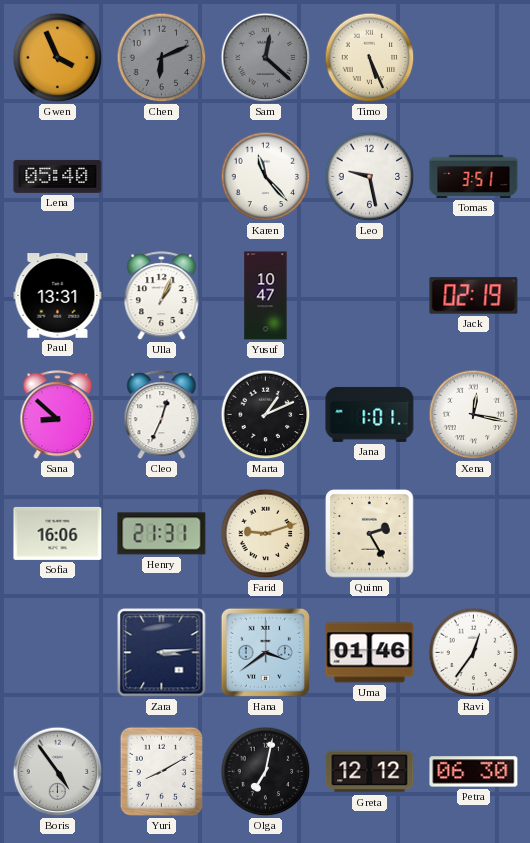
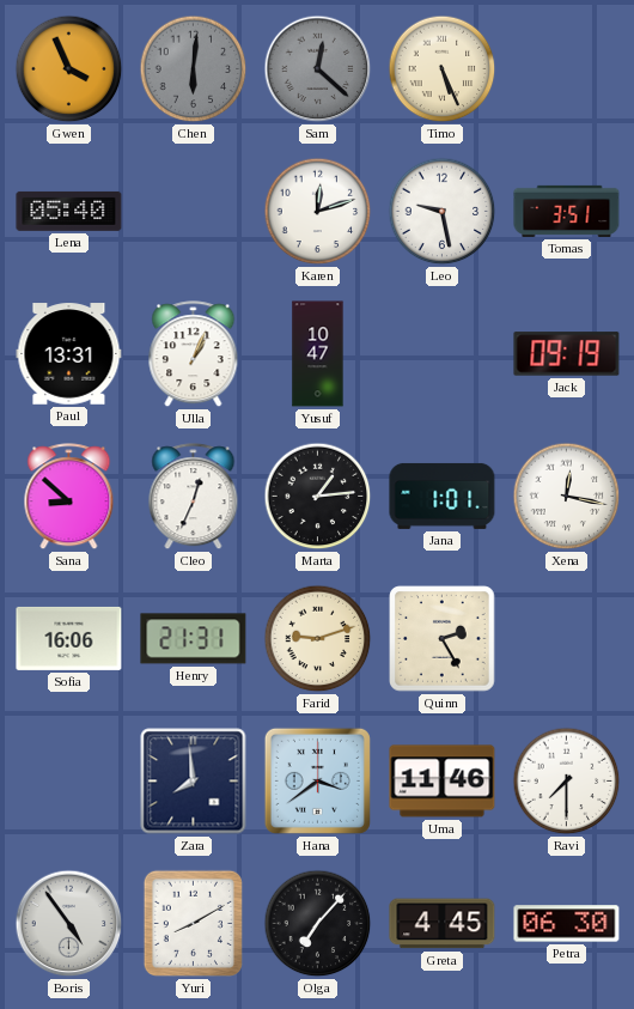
Chen: 6:11 -> 6:01 (194, 69)
Karen: 11:23 -> 12:12 (318, 212)
Jack: 02:19 -> 09:19 (567, 354)
Marta: 1:11 -> 1:14 (318, 497)
Zara: 3:14 -> 7:59 (194, 782)
Uma: 01:46 -> 11:46 (443, 782)
Ravi: 12:36 -> 7:30 (567, 782)
Olga: 7:02 -> 7:07 (318, 924)
Greta: 12:12 -> 4:45 (443, 924)
